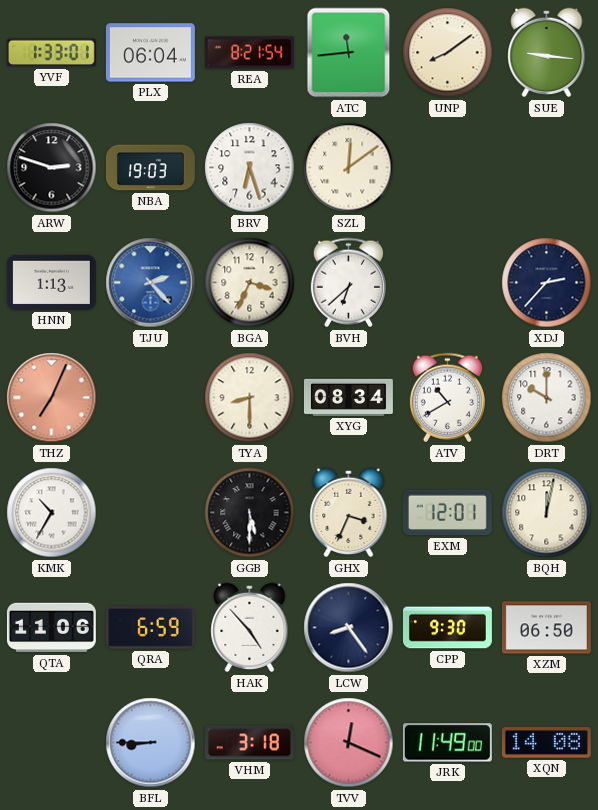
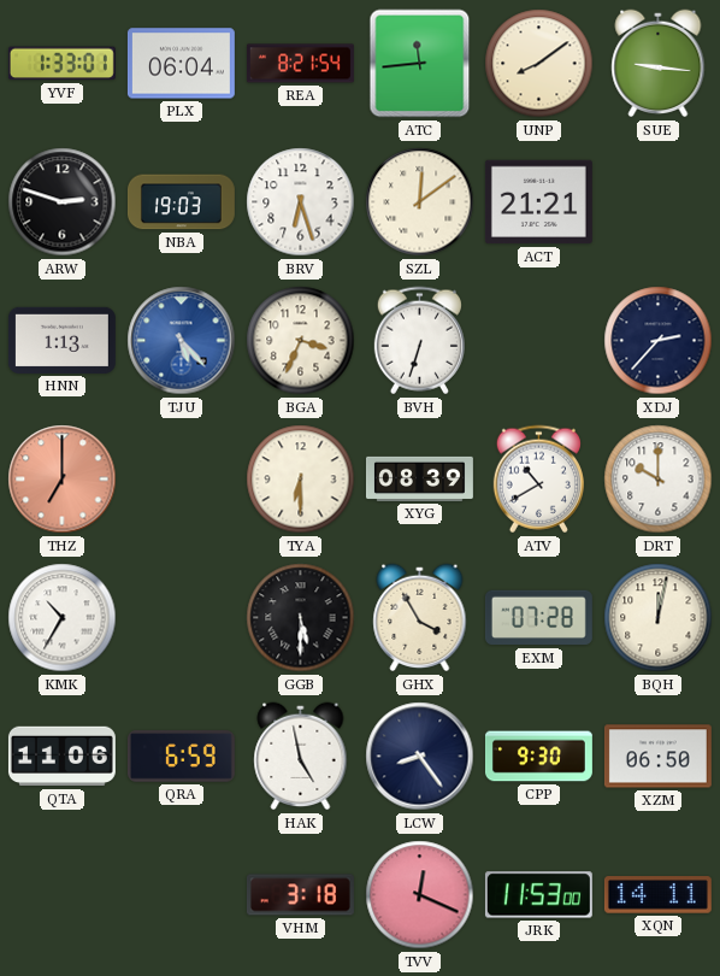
ACT: none -> 21:21 (538, 202)
TJU: 2:23 -> 5:23 (182, 341)
BVH: 6:38 -> 6:33 (419, 341)
THZ: 7:04 -> 7:00 (63, 480)
TYA: 8:30 -> 6:30 (301, 480)
XYG: 08:34 -> 08:39 (419, 478)
GHX: 3:34 -> 3:55 (420, 618)
EXM: 12:01 -> 07:28 (538, 618)
HAK: 4:53 -> 4:58 (301, 757)
BFL: 8:45 -> none (151, 743)
JRK: 11:49 -> 11:53 (538, 895)
XQN: 14:08 -> 14:11 (657, 895)
